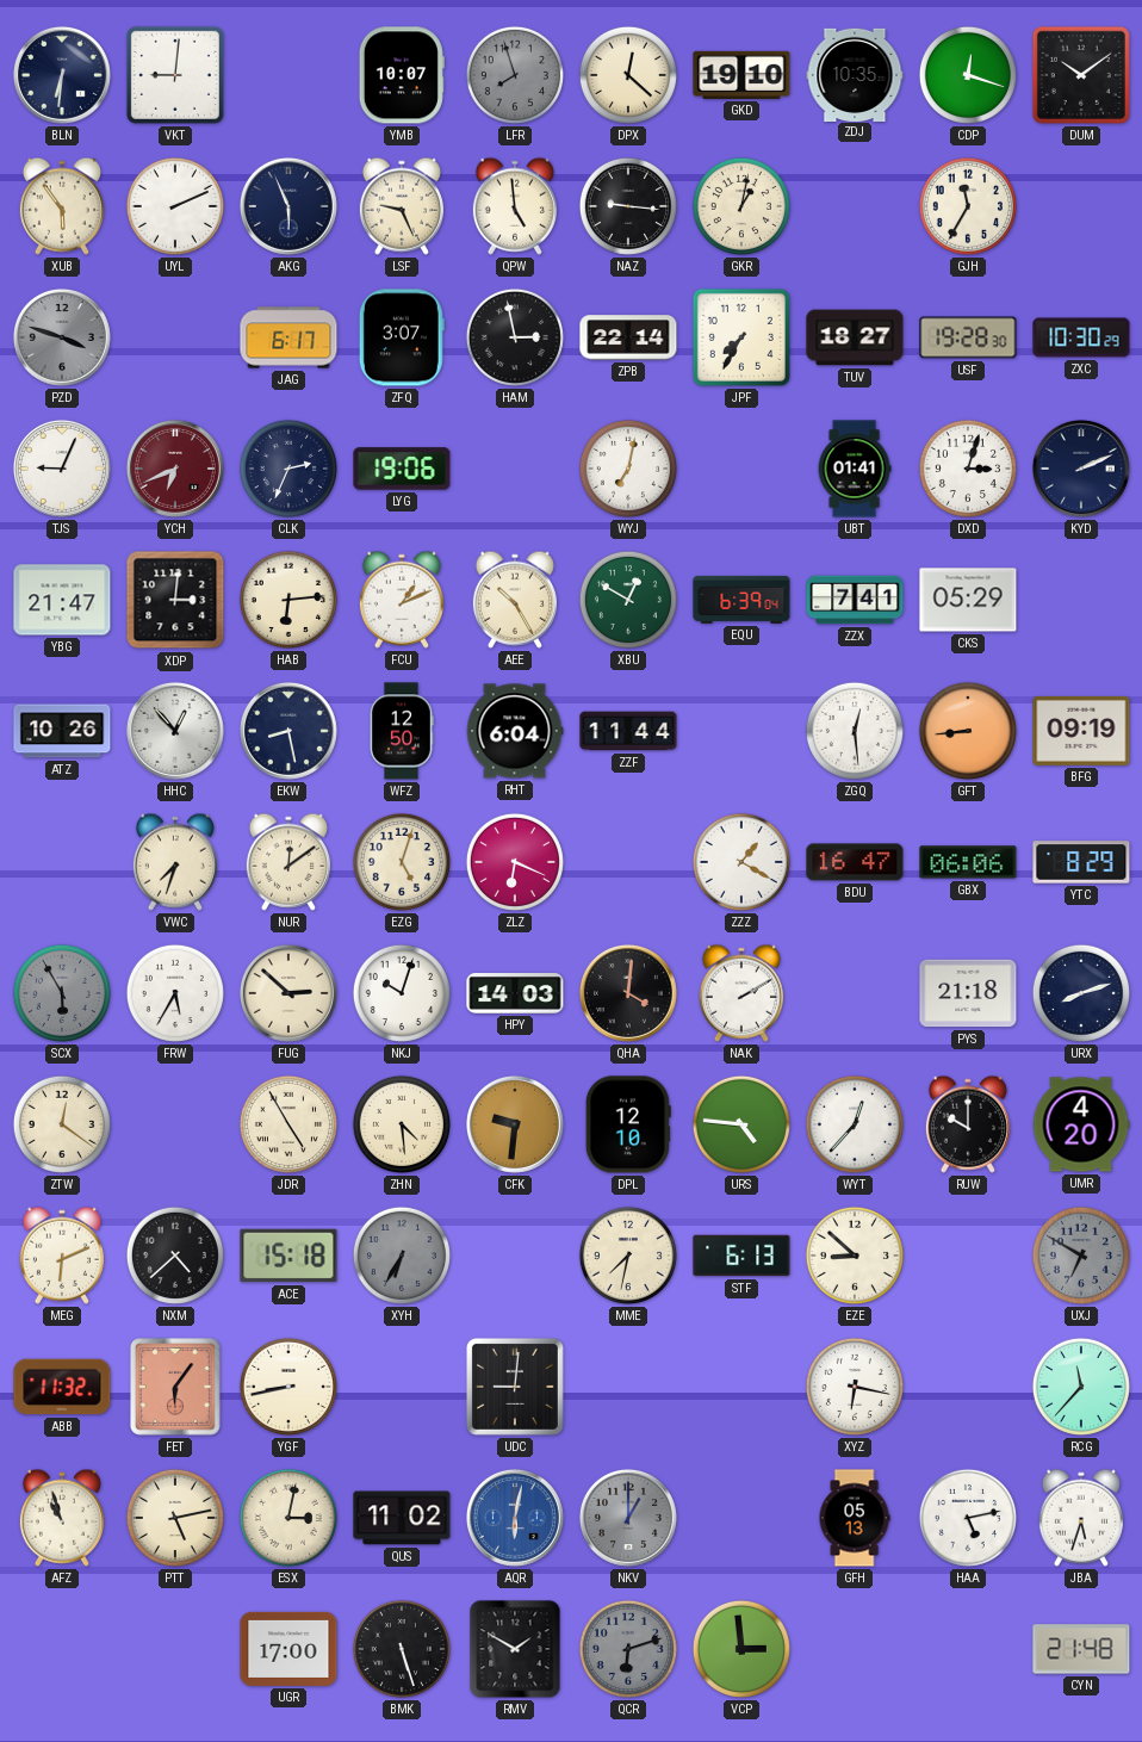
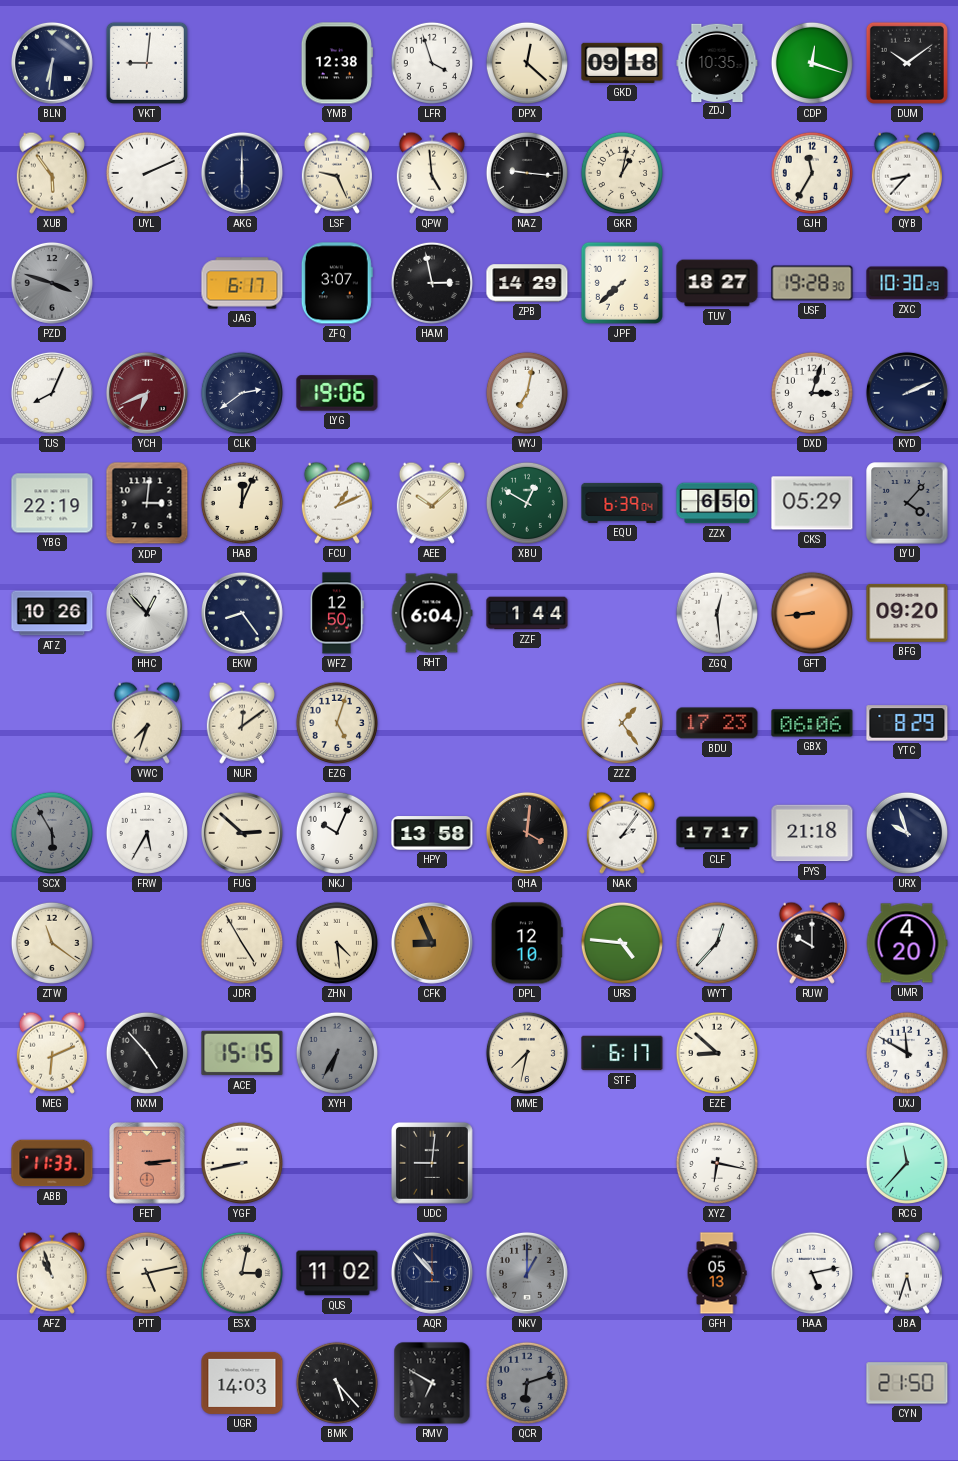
YMB: 10:07 -> 12:38 (337, 63)
LFR: 7:57 -> 3:57 (432, 63)
LFR dial: grey -> white (432, 63)
GKD: 19:10 -> 09:18 (622, 63)
AKG: 5:56 -> 6:00 (242, 173)
QYB: none -> 8:37 (907, 173)
ZPB: 22:14 -> 14:29 (527, 283)
JPF: 7:35 -> 7:38 (622, 283)
TJS: 9:04 -> 8:04 (52, 393)
CLK: 2:34 -> 2:39 (242, 393)
UBT: 01:41 -> none (855, 469)
YBG: 21:47 -> 22:19 (52, 503)
HAB: 6:14 -> 12:04 (242, 503)
AEE: 10:25 -> 10:08 (432, 503)
ZZX: 7:41 -> 6:50 (717, 503)
LYU: none -> 4:07 (907, 503)
EKW: 8:28 -> 8:24 (242, 613)
ZZF: 11:44 -> 1:44 (527, 613)
BFG: 09:19 -> 09:20 (907, 613)
ZLZ: 6:19 -> none (515, 862)
ZZZ: 1:20 -> 1:24 (622, 723)
BDU: 16:47 -> 17:23 (717, 723)
NKJ: 10:03 -> 10:04 (337, 833)
HPY: 14:03 -> 13:58 (432, 834)
NAK: 2:10 -> 2:06 (622, 833)
CLF: none -> 17:17 (717, 833)
URX: 8:12 -> 9:57 (907, 833)
ZTW: 12:21 -> 11:21 (52, 943)
CFK: 9:31 -> 8:56 (432, 943)
NXM: 4:38 -> 4:53 (147, 1053)
ACE: 15:18 -> 15:15 (242, 1053)
STF: 6:13 -> 6:17 (622, 1053)
UXJ: 6:50 -> 11:50 (907, 1053)
UXJ dial: grey -> white (907, 1053)
ABB: 11:32 -> 11:33 (52, 1163)
FET: 6:06 -> 3:14 (148, 1164)
AQR: 6:02 -> 10:53 (432, 1273)
AQR dial: blue -> navy (432, 1273)
UGR: 17:00 -> 14:03 (242, 1383)
BMK: 5:27 -> 5:23 (337, 1383)
RMV: 1:50 -> 6:50 (432, 1383)
VCP: 2:59 -> none (741, 1649)
CYN: 21:48 -> 21:50 (907, 1383)
